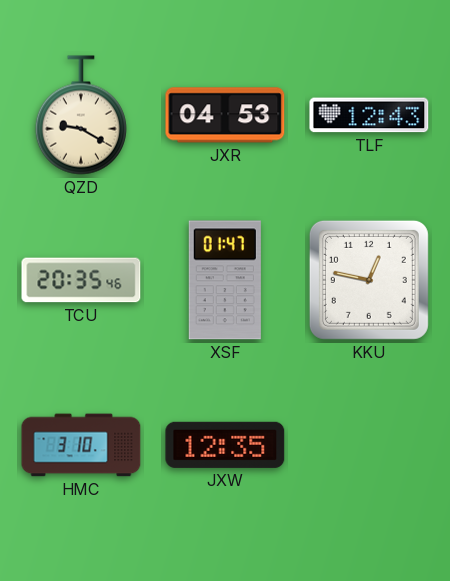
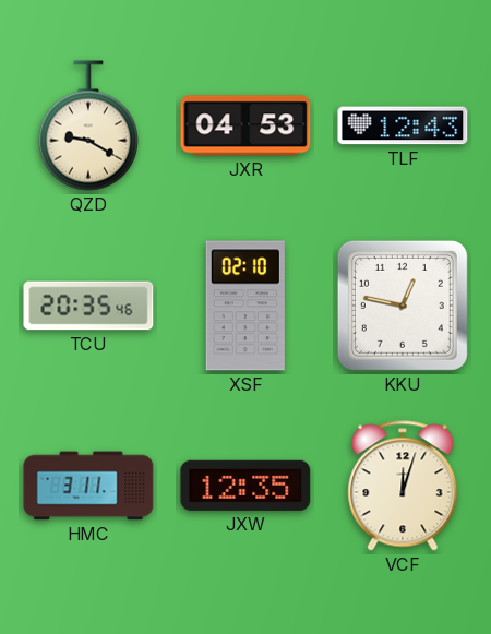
XSF: 01:47 -> 02:10 (245, 306)
HMC: 3:10 -> 3:11 (88, 486)
VCF: none -> 12:03 (403, 486)
